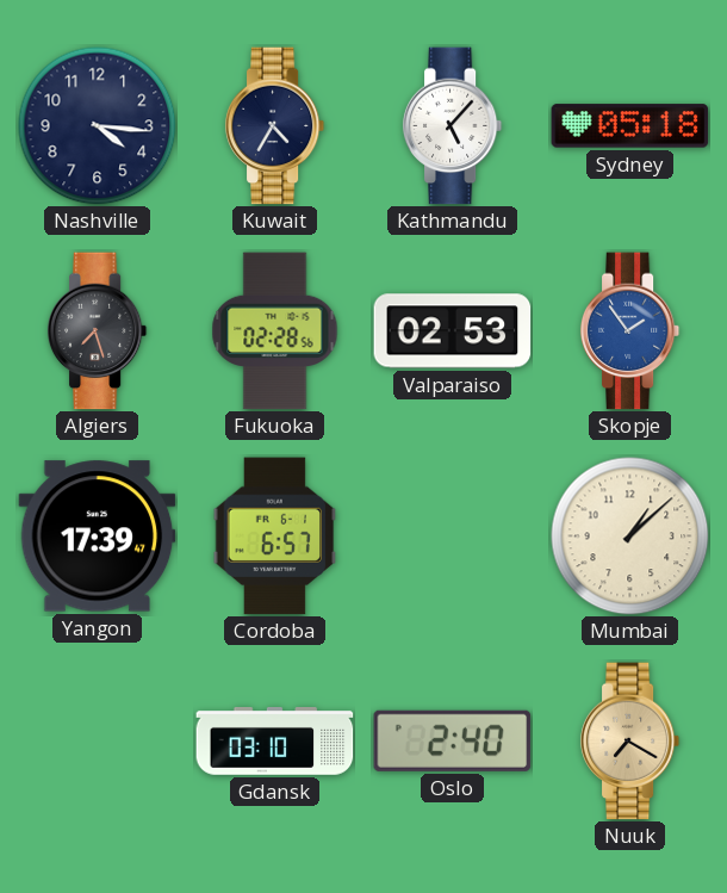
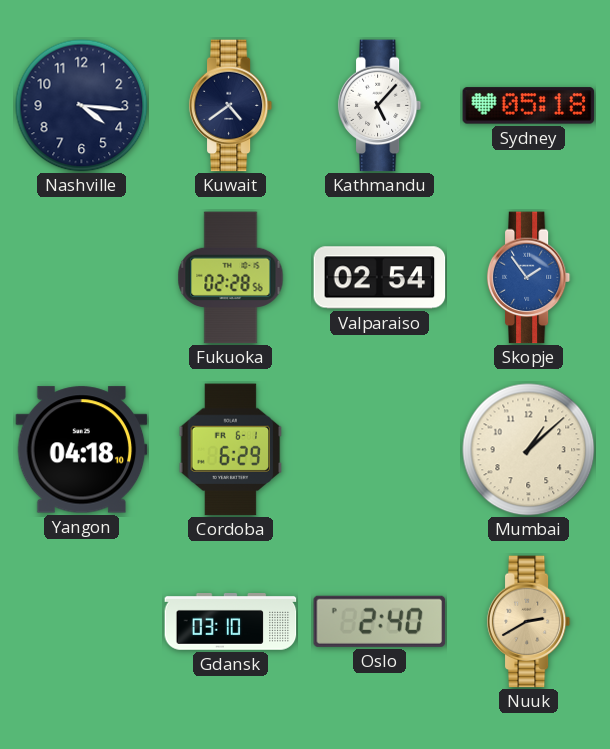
Kuwait: 4:35 -> 4:39 (231, 106)
Algiers: 7:27 -> none (98, 331)
Valparaiso: 02:53 -> 02:54 (380, 278)
Yangon: 17:39 -> 04:18 (82, 450)
Cordoba: 6:57 -> 6:29 (231, 450)
Nuuk: 7:20 -> 2:40 (529, 622)
